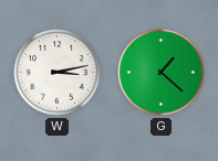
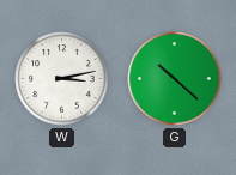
G: 1:22 -> 10:22 (175, 79)
